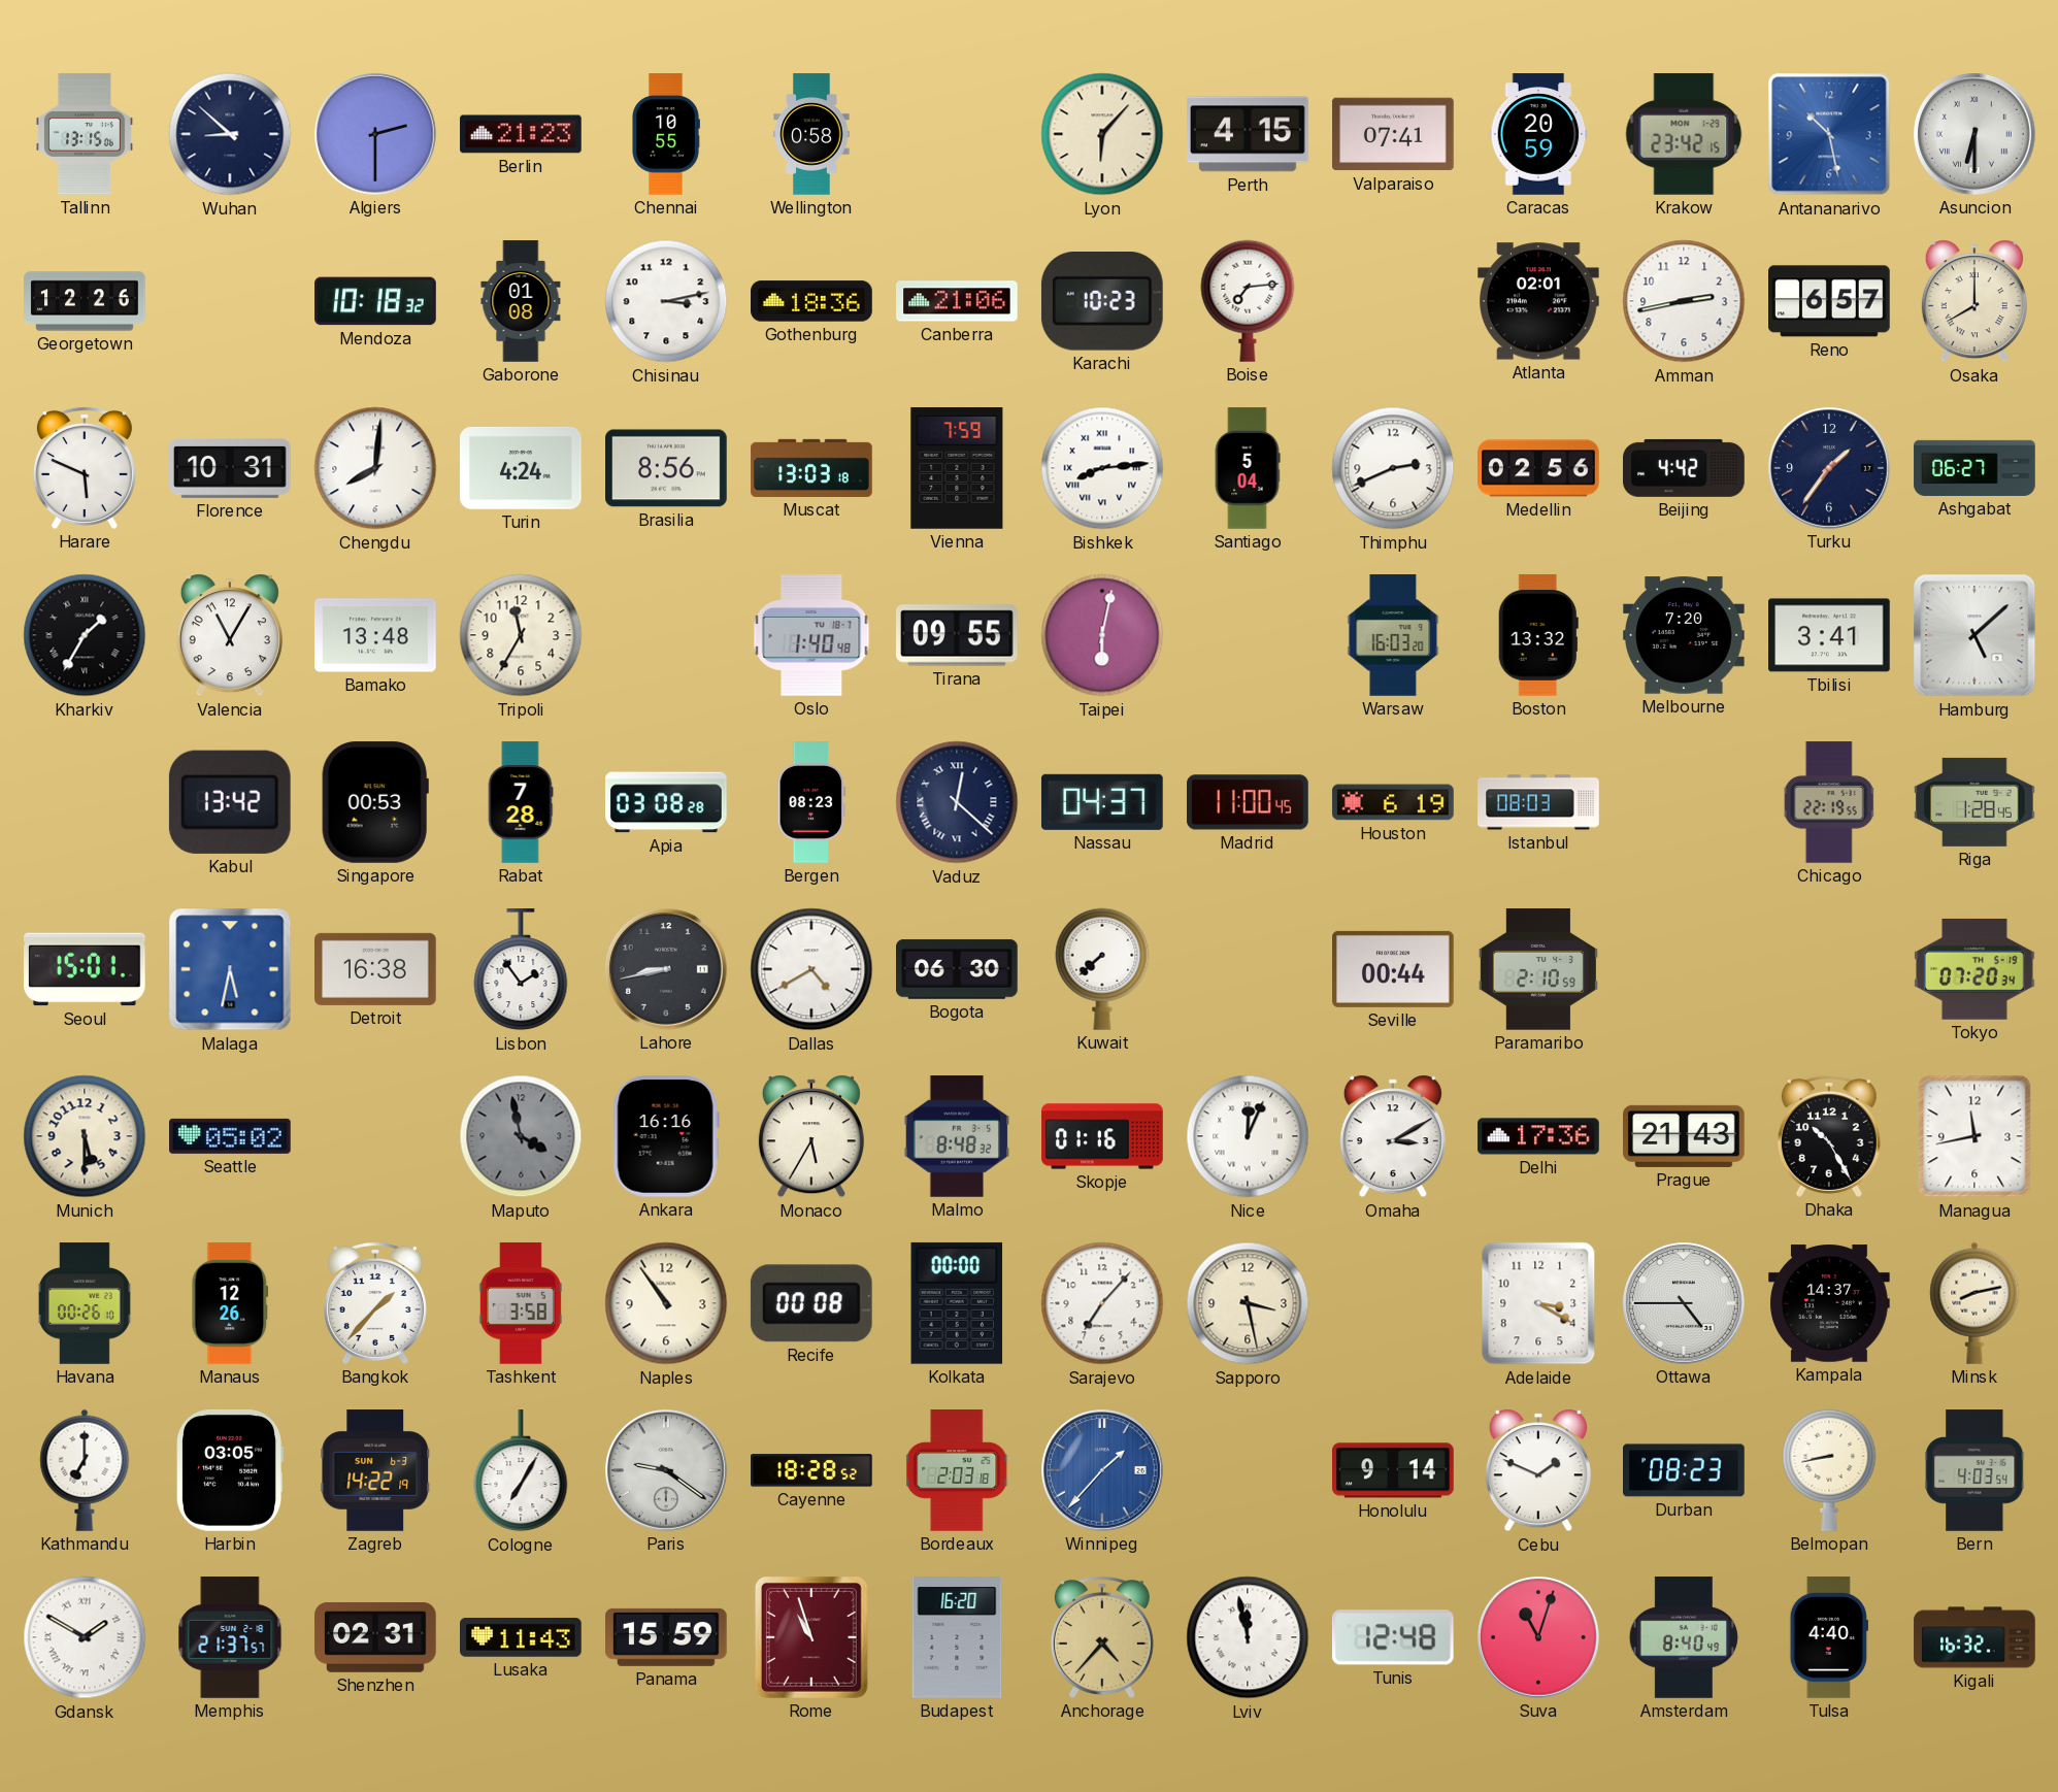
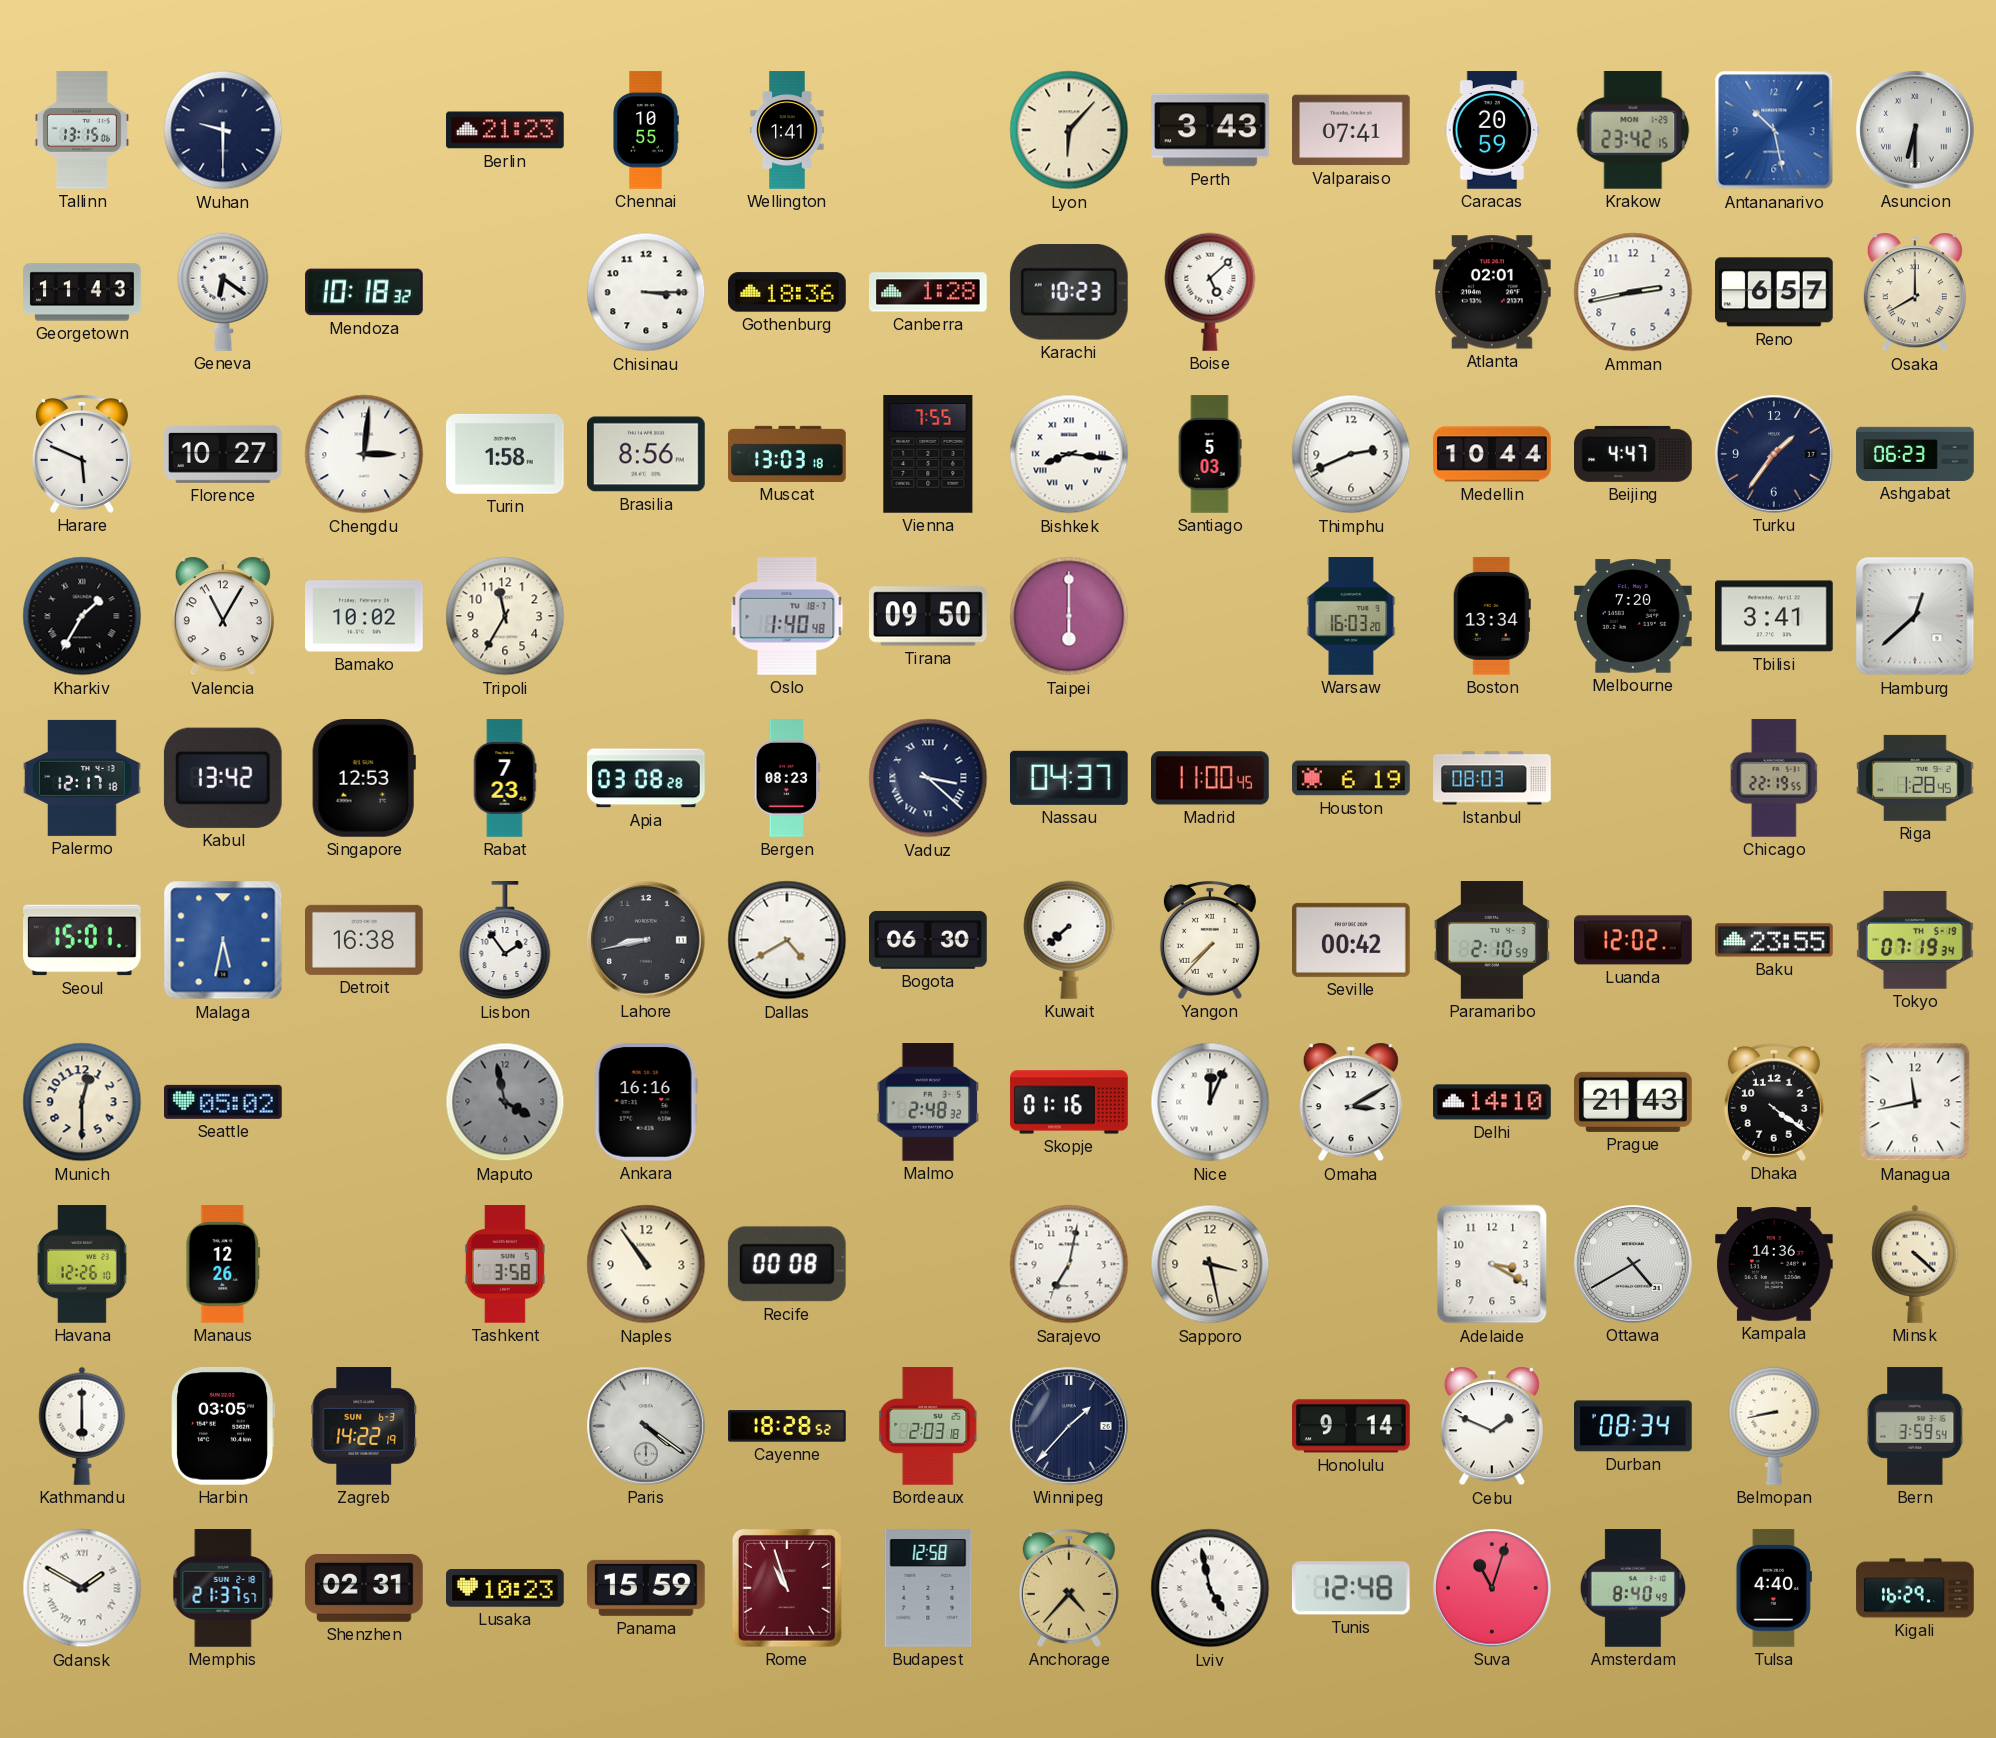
Wuhan: 8:52 -> 9:30 (223, 130)
Algiers: 2:30 -> none (375, 134)
Wellington: 0:58 -> 1:41 (787, 130)
Perth: 4:15 -> 3:43 (1210, 130)
Georgetown: 12:26 -> 11:43 (82, 292)
Geneva: none -> 6:21 (223, 292)
Gaborone: 01:08 -> none (521, 301)
Chisinau: 3:13 -> 3:15 (646, 292)
Canberra: 21:06 -> 1:28 (928, 292)
Boise: 7:14 -> 5:08 (1210, 292)
Florence: 10:31 -> 10:27 (223, 454)
Chengdu: 8:01 -> 3:01 (364, 454)
Turin: 4:24 -> 1:58 (506, 454)
Vienna: 7:59 -> 7:55 (928, 455)
Bishkek: 8:14 -> 8:16 (1069, 454)
Santiago: 5:04 -> 5:03 (1210, 454)
Medellin: 02:56 -> 10:44 (1492, 454)
Beijing: 4:42 -> 4:47 (1633, 454)
Ashgabat: 06:27 -> 06:23 (1915, 454)
Bamako: 13:48 -> 10:02 (364, 616)
Tirana: 09:55 -> 09:50 (929, 616)
Taipei: 6:02 -> 6:00 (1069, 616)
Boston: 13:32 -> 13:34 (1492, 616)
Hamburg: 5:08 -> 12:38 (1915, 616)
Palermo: none -> 12:17 (82, 778)
Singapore: 00:53 -> 12:53 (364, 779)
Rabat: 7:28 -> 7:23 (505, 778)
Vaduz: 12:22 -> 3:22 (928, 778)
Yangon: none -> 7:37 (1210, 940)
Seville: 00:44 -> 00:42 (1351, 940)
Luanda: none -> 12:02 (1634, 940)
Baku: none -> 23:55 (1774, 940)
Tokyo: 07:20 -> 07:19 (1916, 940)
Munich: 5:30 -> 12:30 (82, 1102)
Monaco: 5:35 -> none (811, 1136)
Malmo: 8:48 -> 2:48 (928, 1103)
Delhi: 17:36 -> 14:10 (1492, 1102)
Dhaka: 10:25 -> 4:21 (1774, 1102)
Havana: 00:26 -> 12:26 (82, 1264)
Bangkok: 1:37 -> none (375, 1303)
Kolkata: 00:00 -> none (957, 1303)
Sarajevo: 7:07 -> 7:02 (1069, 1264)
Ottawa: 4:45 -> 4:40 (1633, 1264)
Kampala: 14:37 -> 14:36 (1774, 1264)
Minsk: 8:13 -> 4:22 (1915, 1264)
Kathmandu: 7:00 -> 6:00 (82, 1426)
Cologne: 7:05 -> none (521, 1471)
Paris: 9:21 -> 4:21 (646, 1426)
Winnipeg dial: blue -> navy (1069, 1426)
Durban: 08:23 -> 08:34 (1634, 1426)
Bern: 4:03 -> 3:59 (1915, 1426)
Lusaka: 11:43 -> 10:23 (506, 1589)
Budapest: 16:20 -> 12:58 (928, 1589)
Lviv: 11:58 -> 4:58 (1210, 1588)
Kigali: 16:32 -> 16:29 (1915, 1588)
